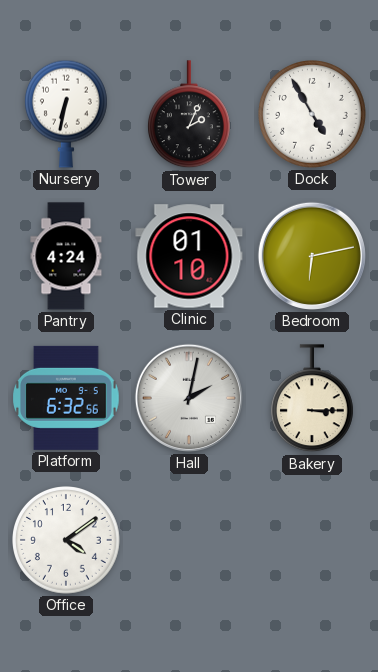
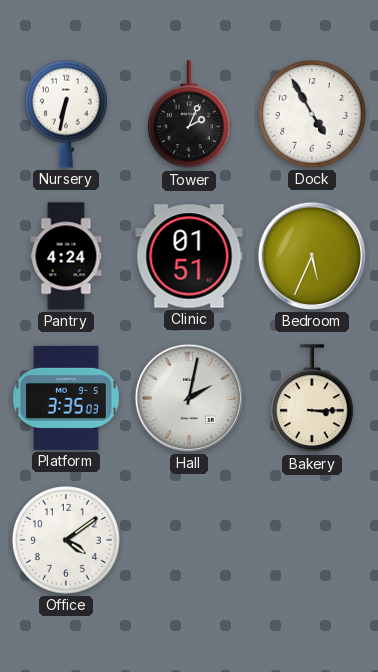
Clinic: 01:10 -> 01:51 (189, 256)
Bedroom: 6:13 -> 5:34 (312, 256)
Platform: 6:32 -> 3:35 (67, 398)
